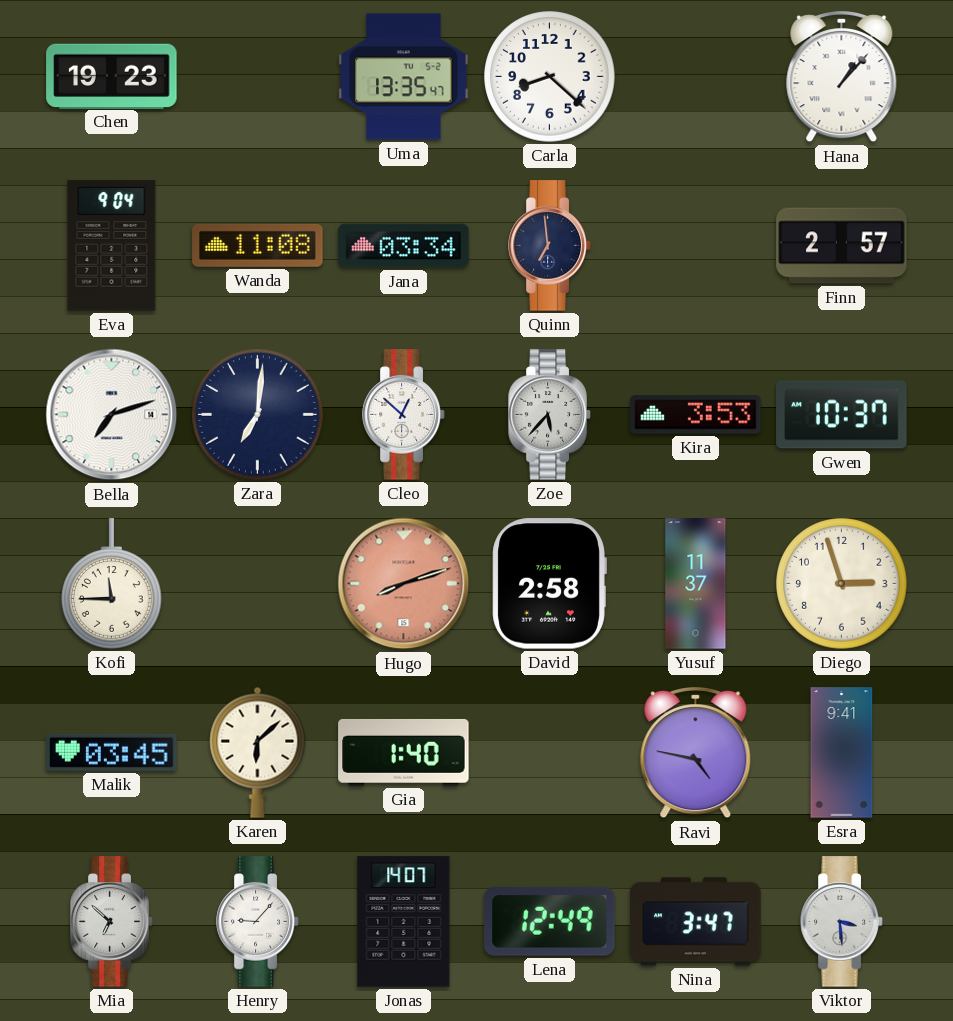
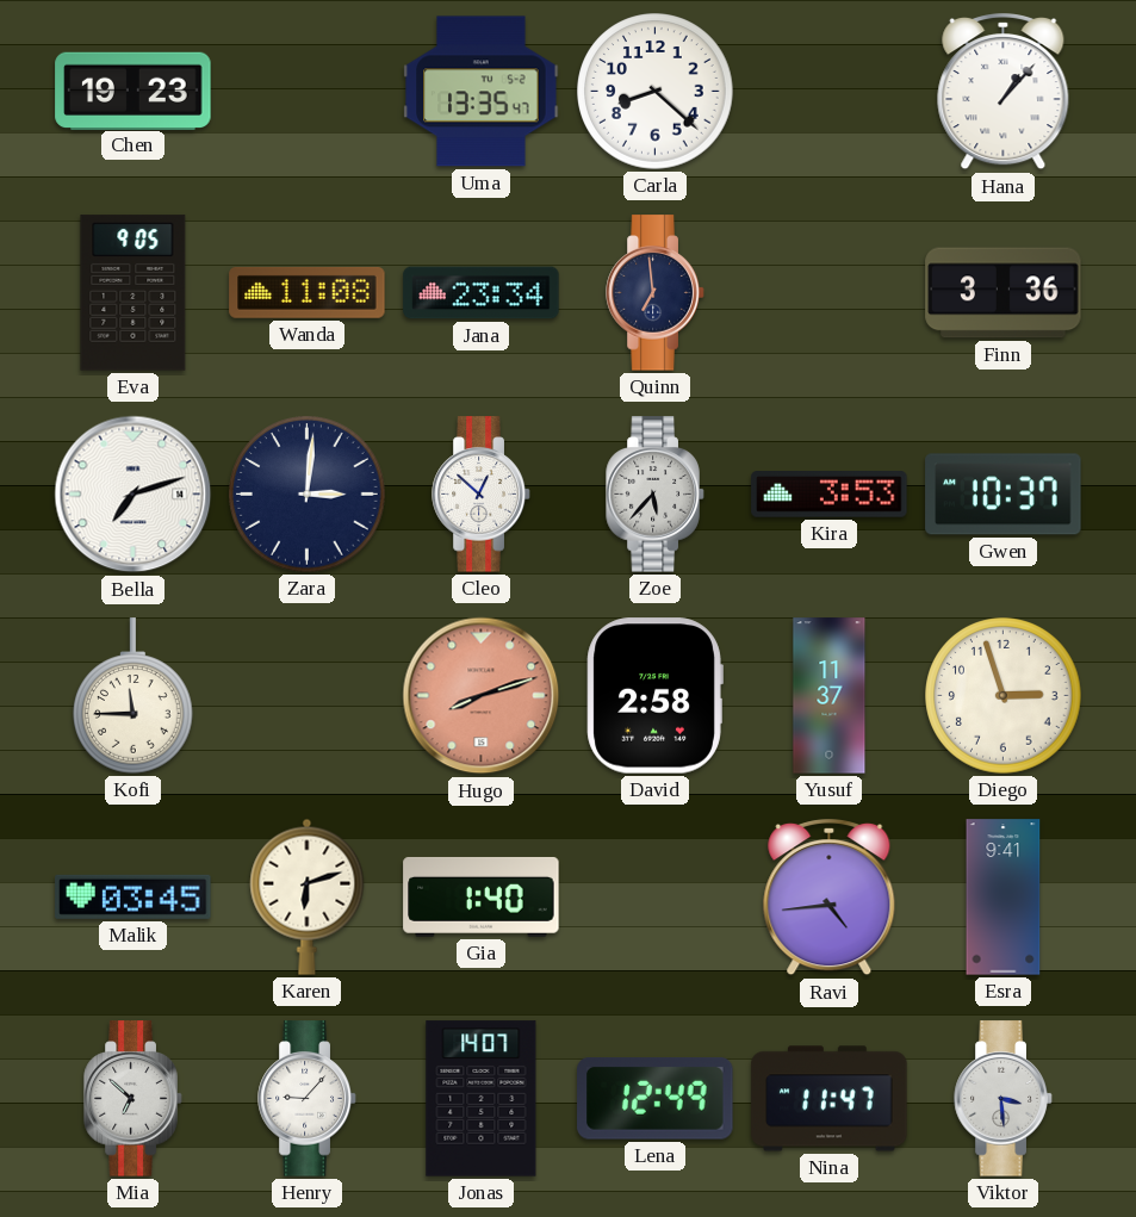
Eva: 9:04 -> 9:05 (134, 293)
Jana: 03:34 -> 23:34 (482, 293)
Finn: 2:57 -> 3:36 (1004, 293)
Zara: 7:01 -> 3:01 (308, 495)
Karen: 6:08 -> 6:12 (308, 896)
Ravi: 4:47 -> 4:44 (830, 899)
Nina: 3:47 -> 11:47 (830, 1099)
